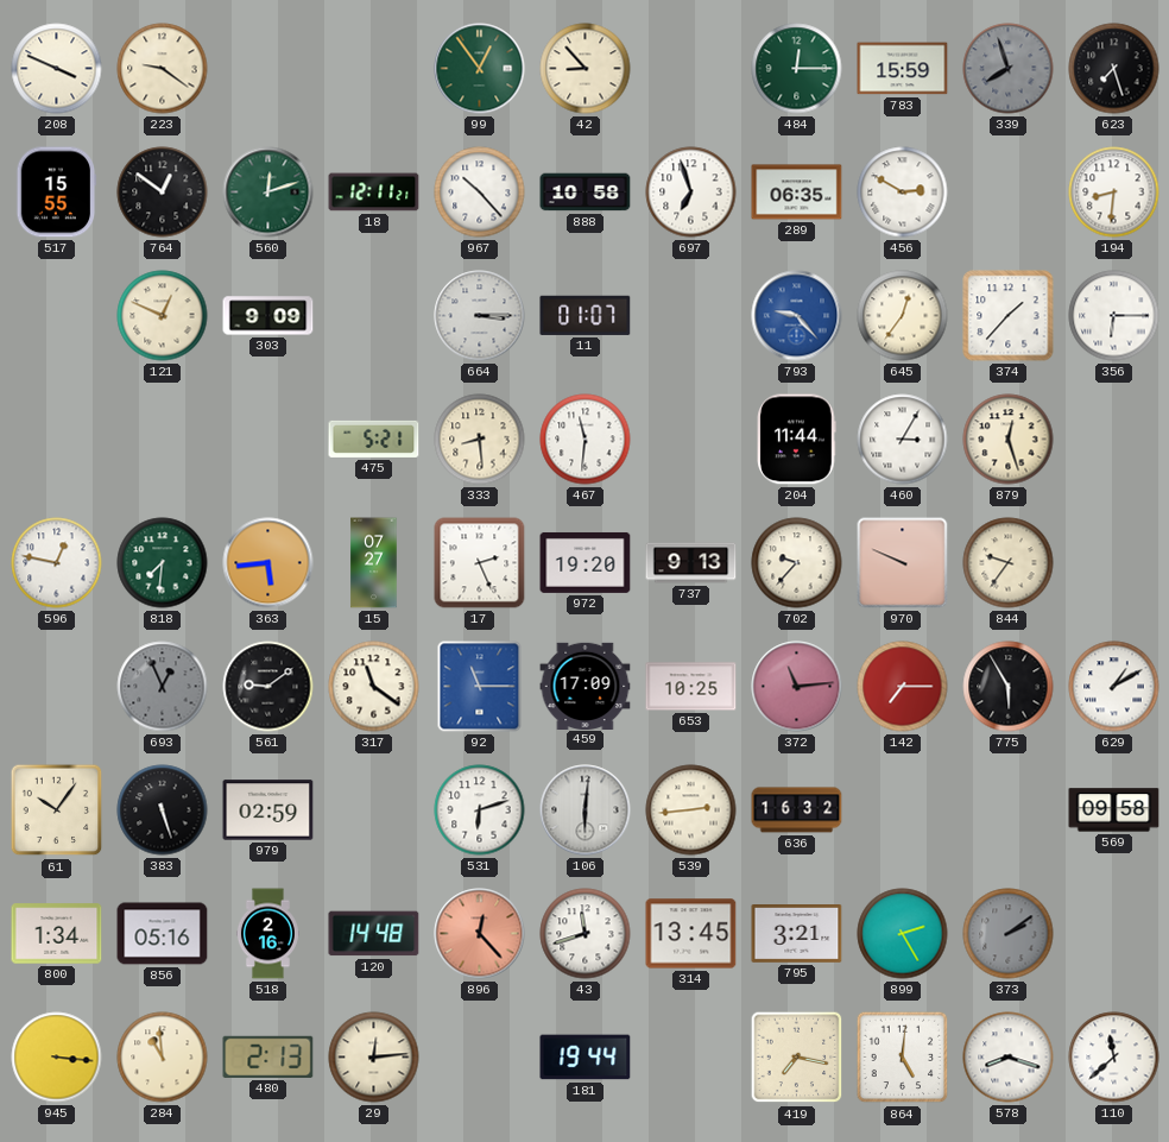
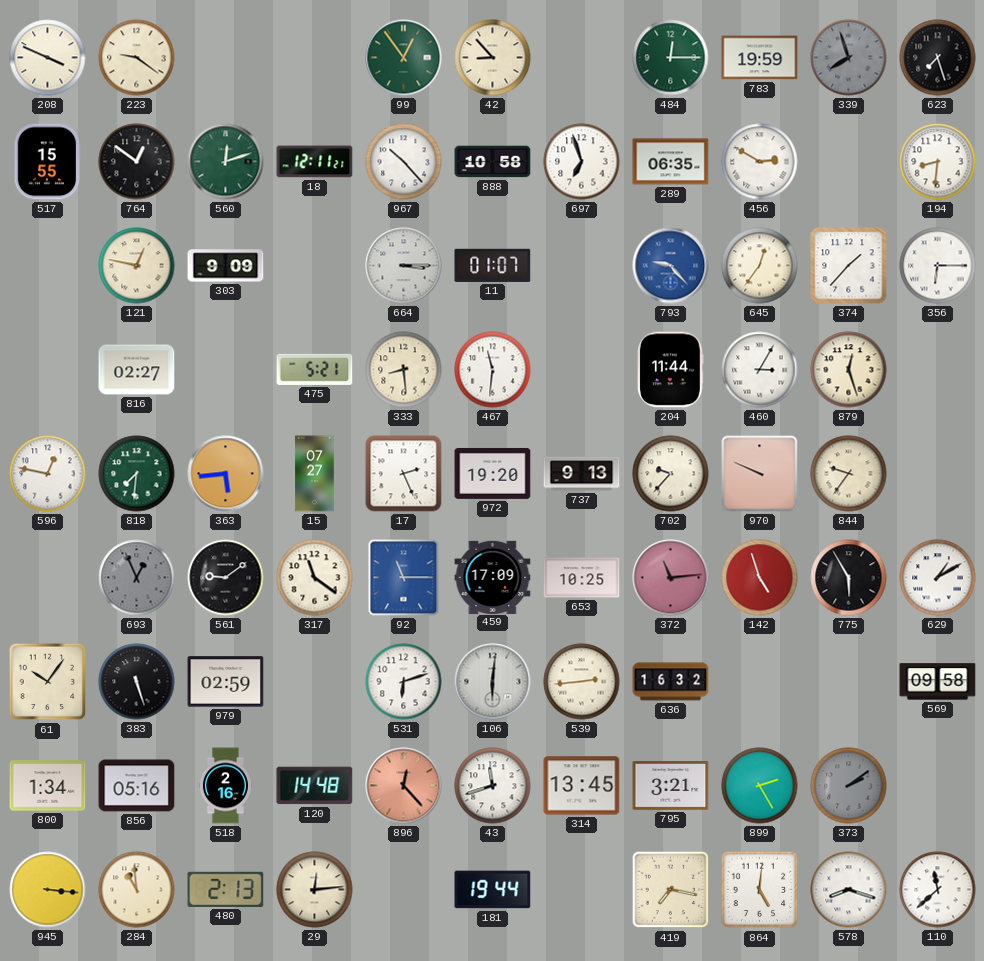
783: 15:59 -> 19:59 (760, 58)
121: 12:49 -> 12:47 (137, 266)
816: none -> 02:27 (137, 370)
142: 7:15 -> 4:57 (760, 578)
